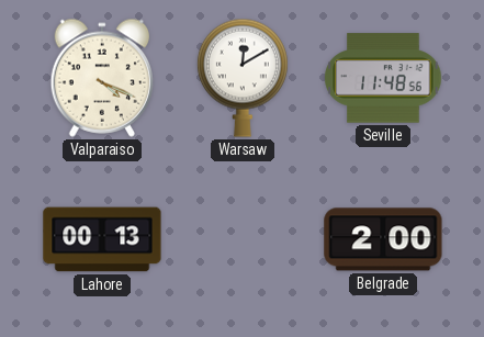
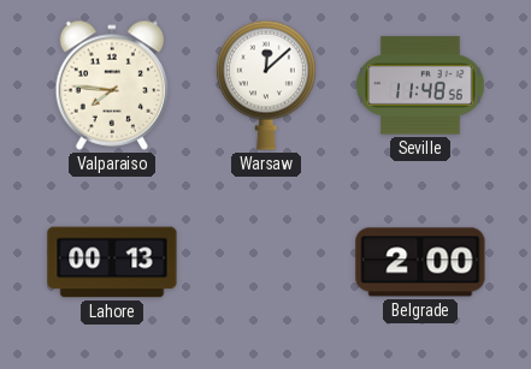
Valparaiso: 4:19 -> 7:46 (112, 85)
Warsaw: 12:10 -> 12:08 (266, 85)
